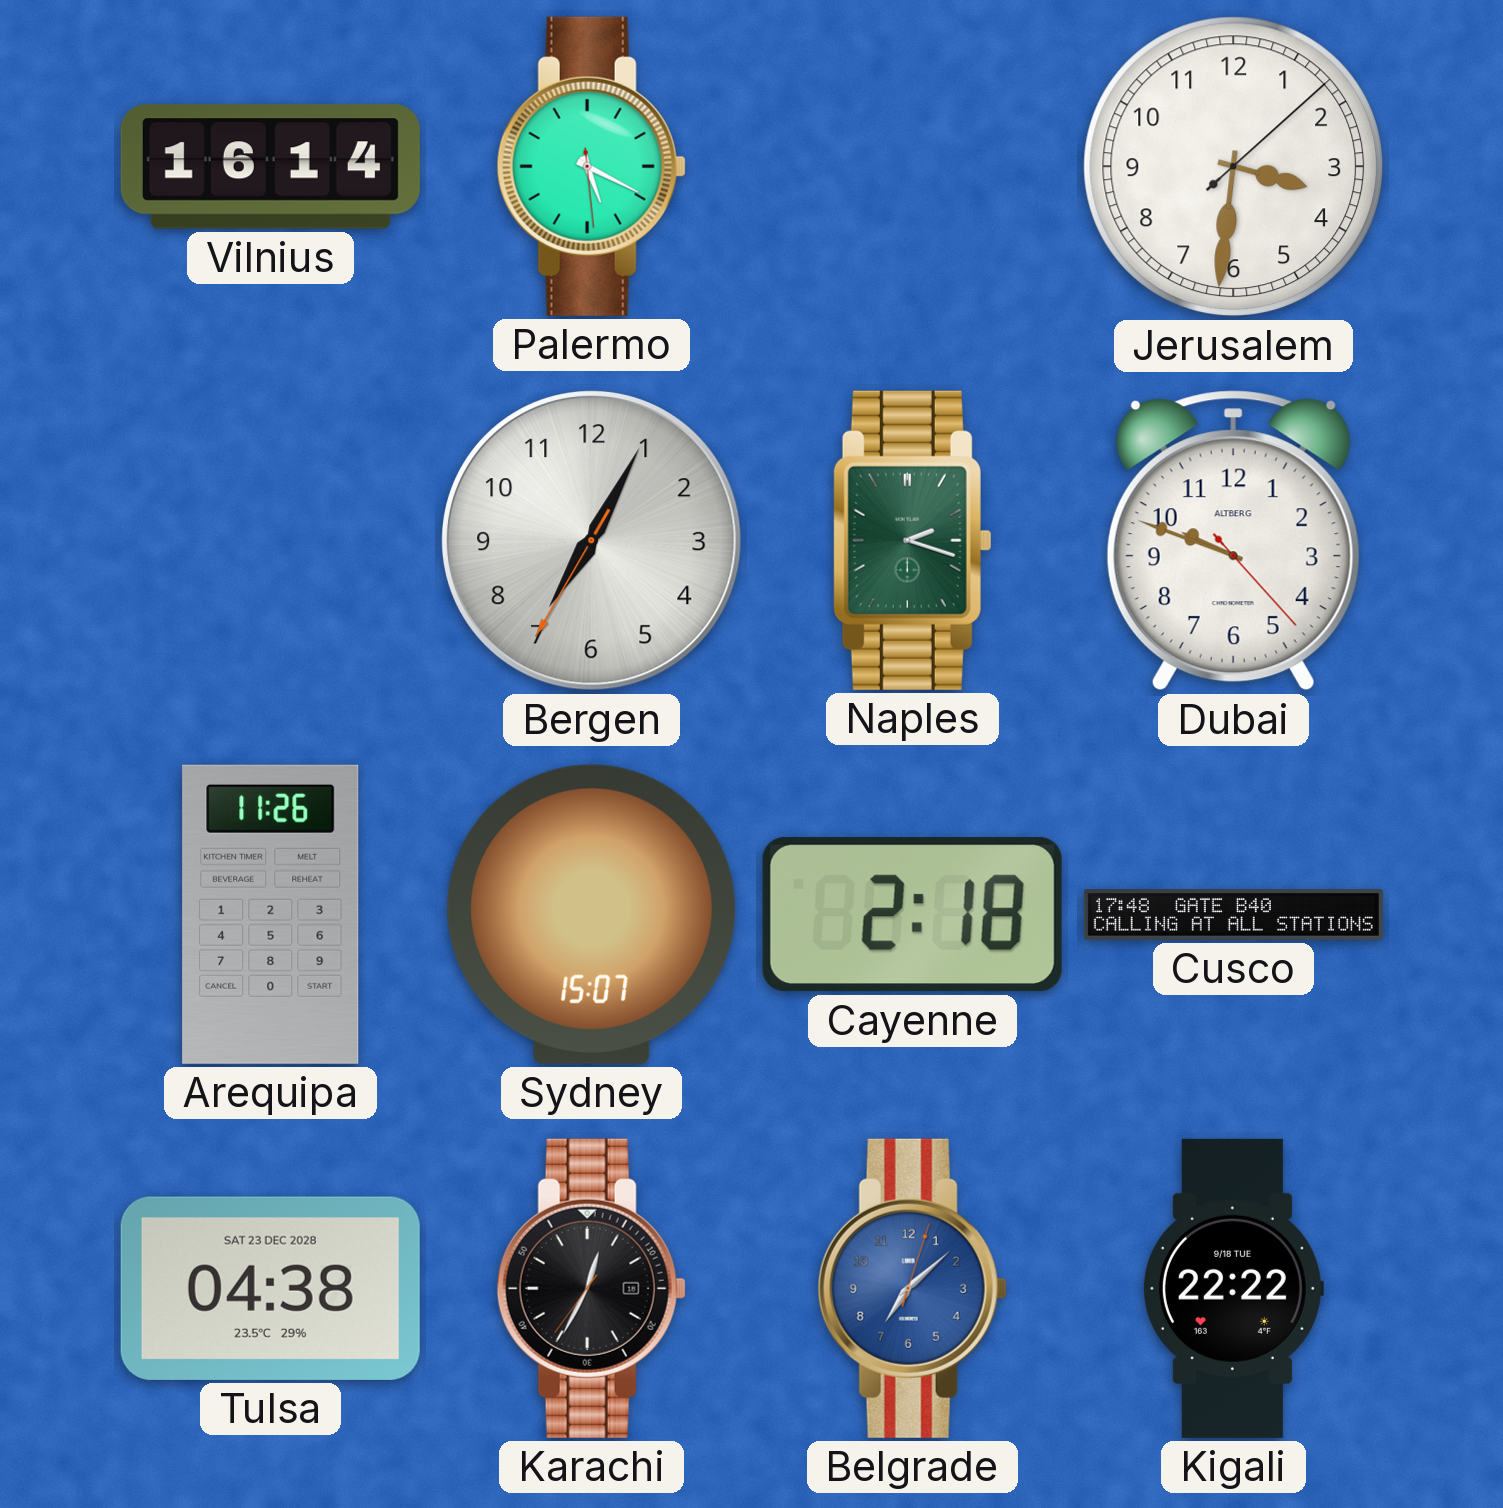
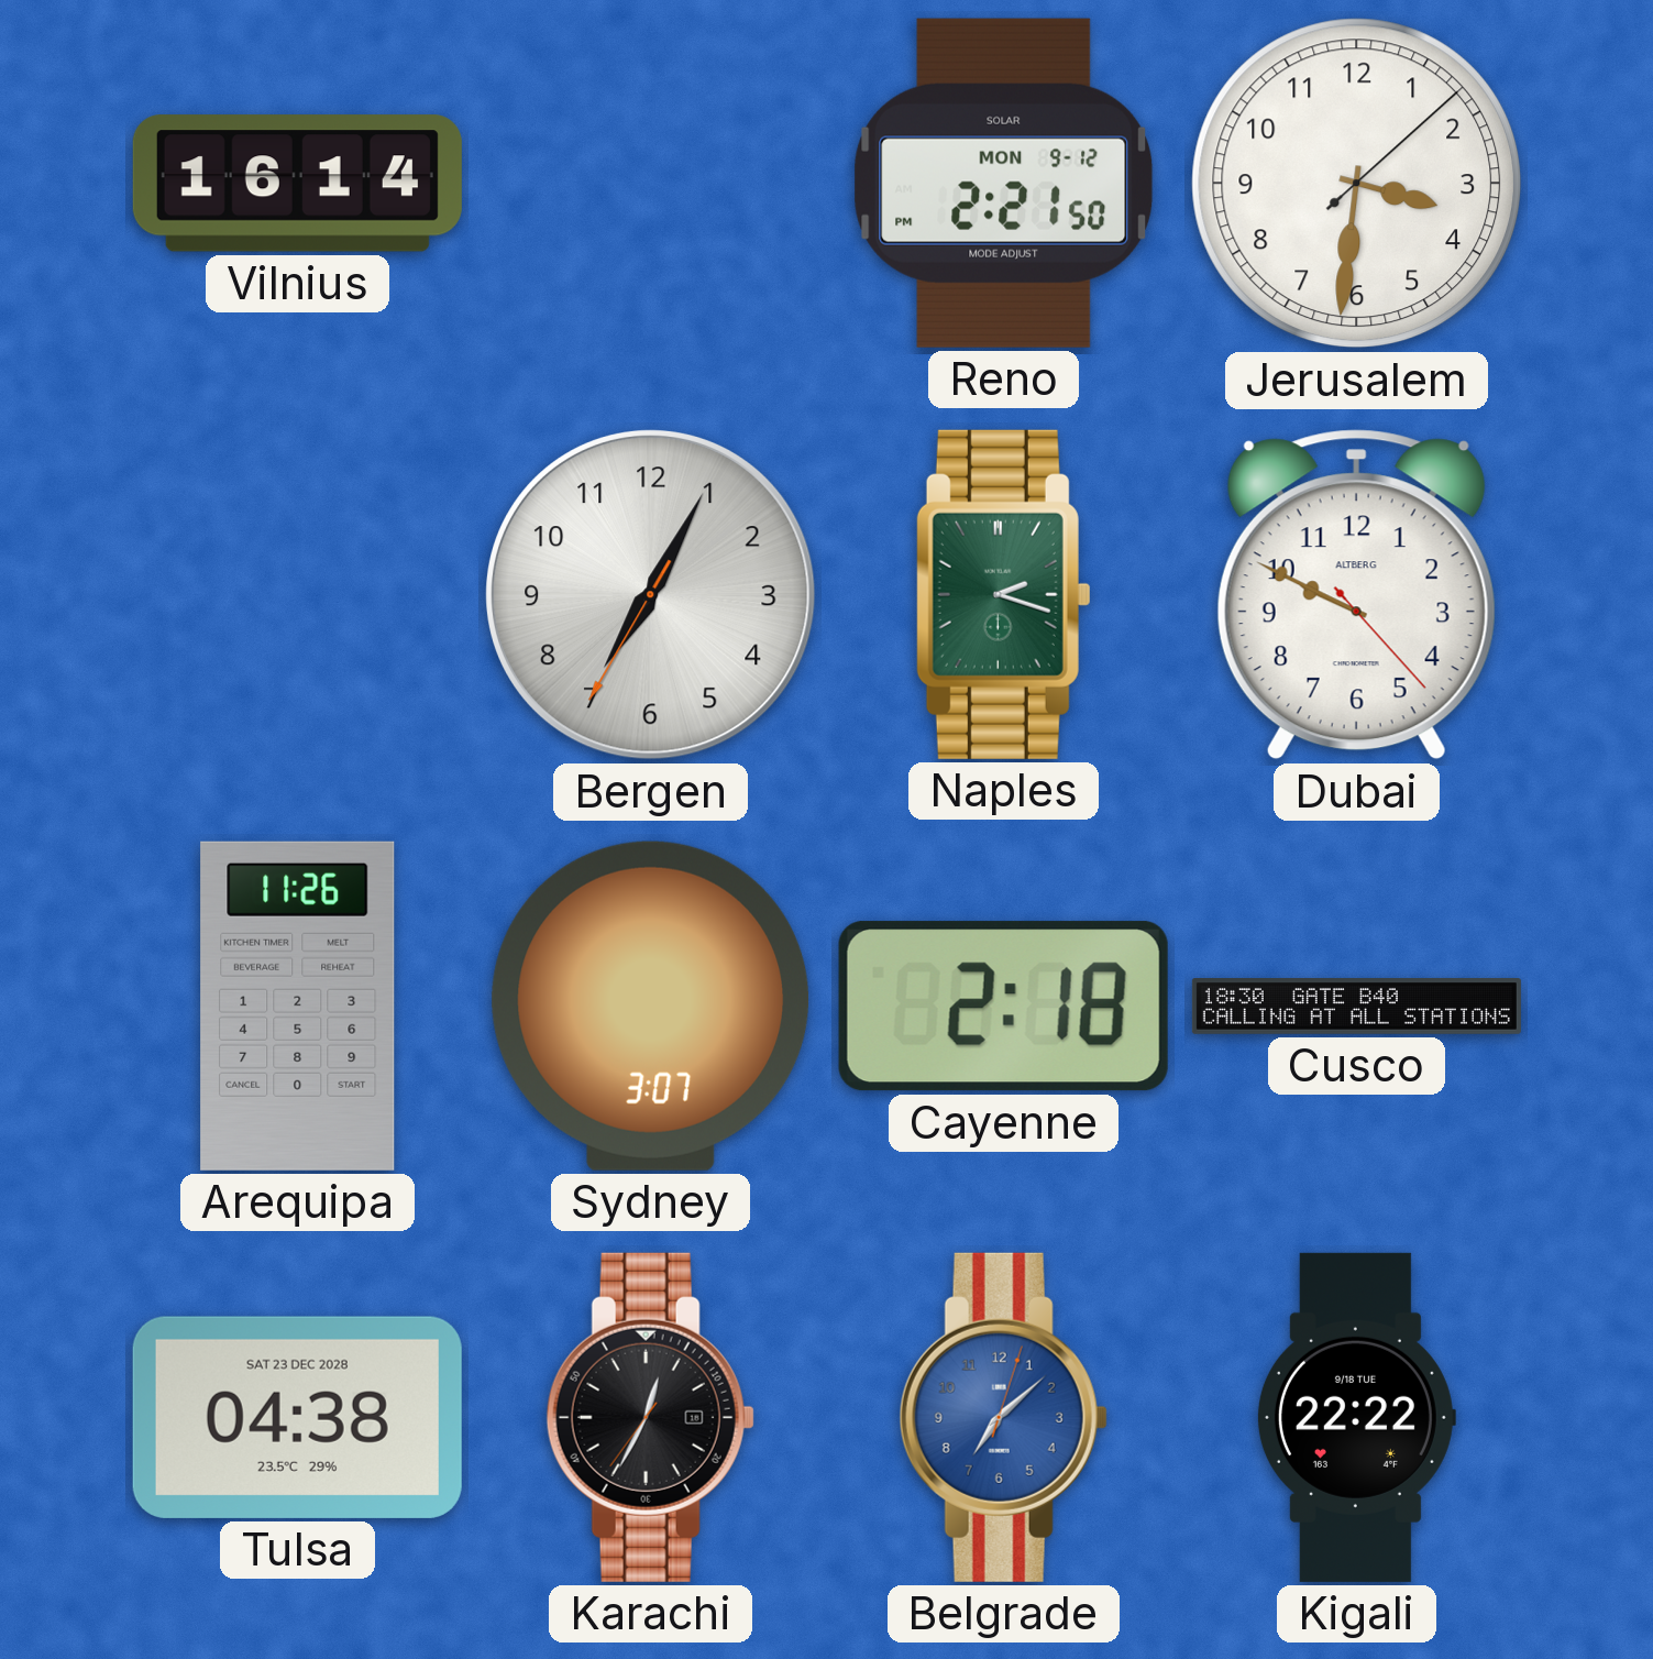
Palermo: 5:19 -> none (591, 166)
Reno: none -> 2:21 (1004, 183)
Dubai: 9:48 -> 9:49 (1356, 595)
Sydney: 15:07 -> 3:07 (651, 1006)
Cusco: 17:48 -> 18:30 (1356, 1007)
